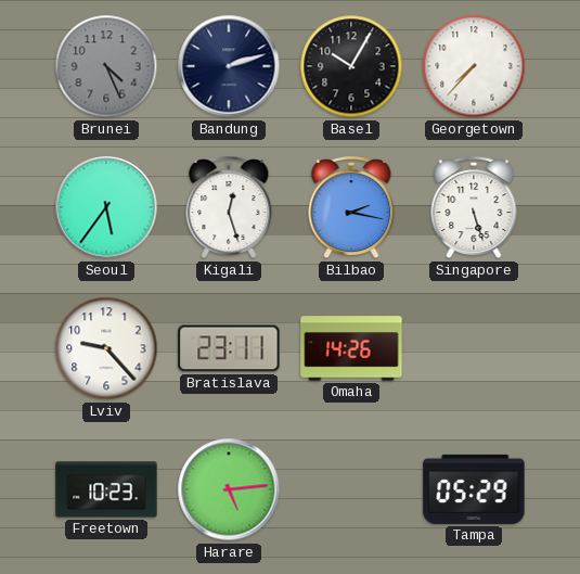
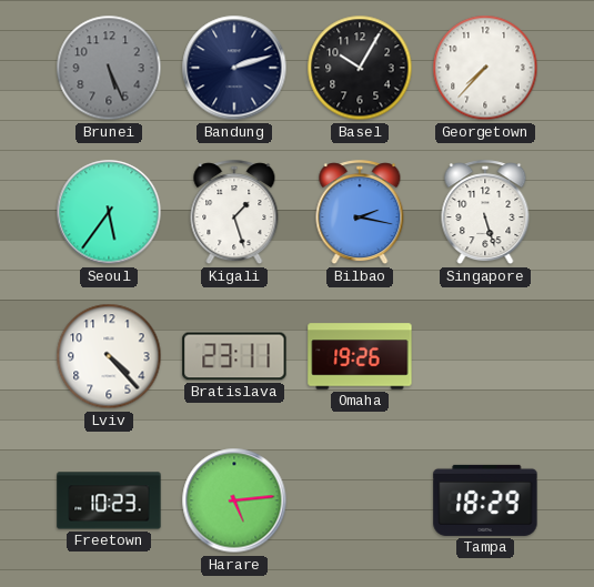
Brunei: 4:26 -> 5:26 (109, 68)
Kigali: 12:27 -> 1:27 (234, 213)
Lviv: 9:23 -> 4:23 (109, 356)
Omaha: 14:26 -> 19:26 (360, 356)
Tampa: 05:29 -> 18:29 (485, 500)
